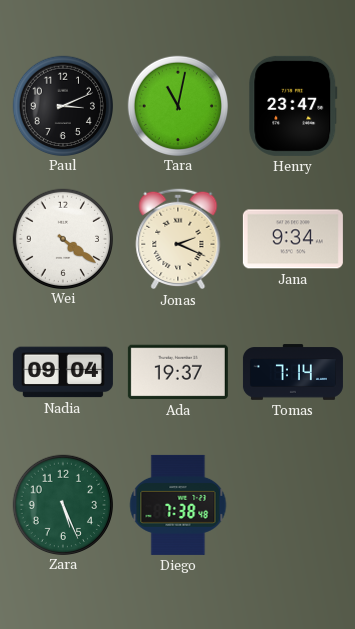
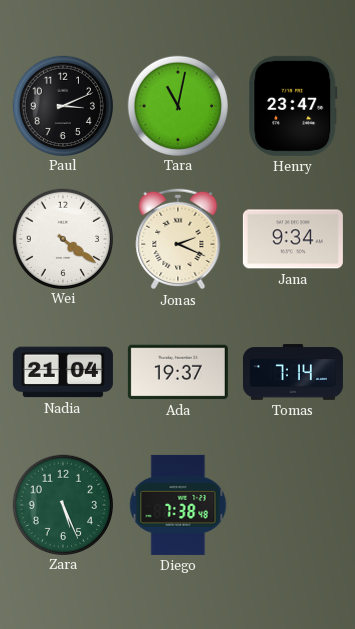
Nadia: 09:04 -> 21:04 (63, 372)
